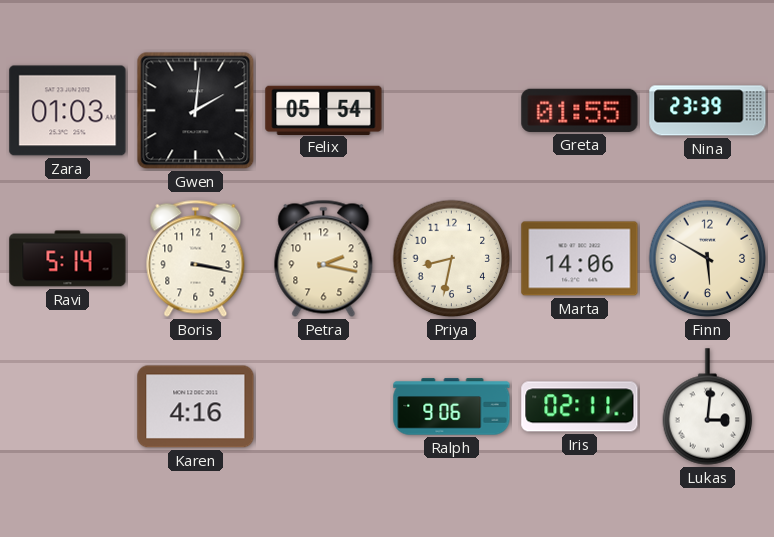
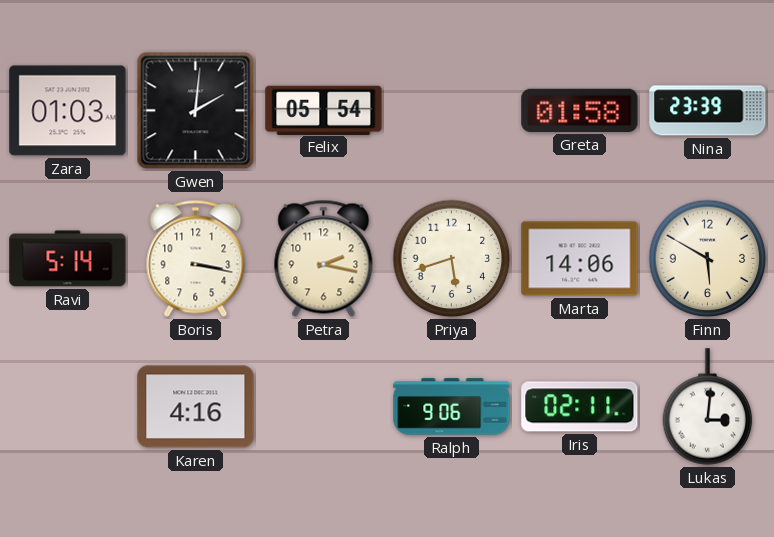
Greta: 01:55 -> 01:58 (580, 110)
Priya: 8:32 -> 5:42 (452, 259)
